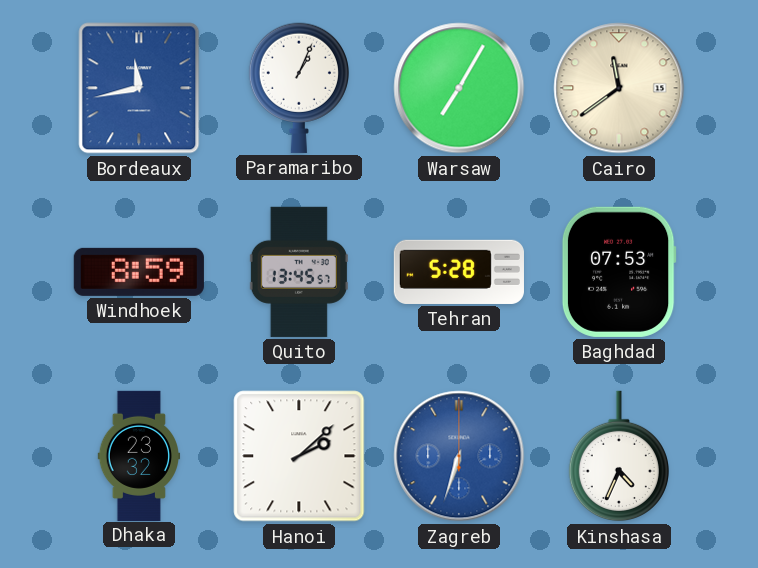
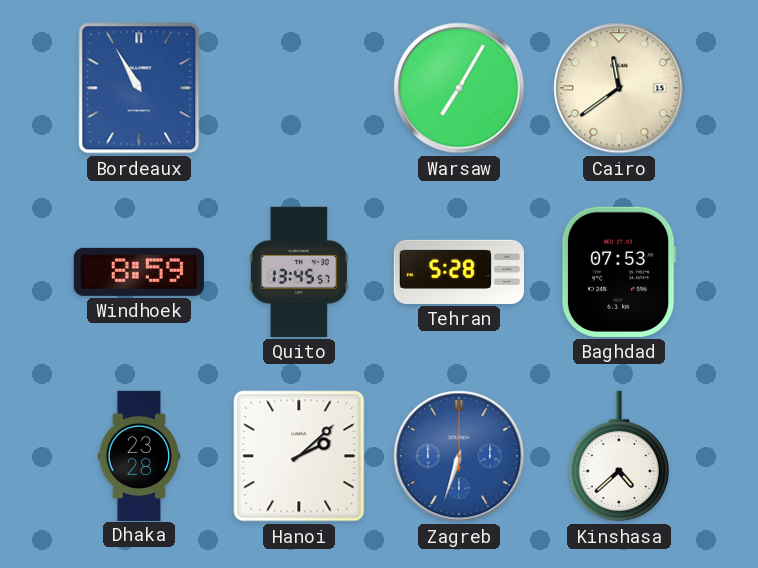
Bordeaux: 11:43 -> 10:55 (139, 88)
Paramaribo: 1:04 -> none (299, 88)
Dhaka: 23:32 -> 23:28 (139, 455)
Kinshasa: 4:34 -> 4:38 (619, 456)
